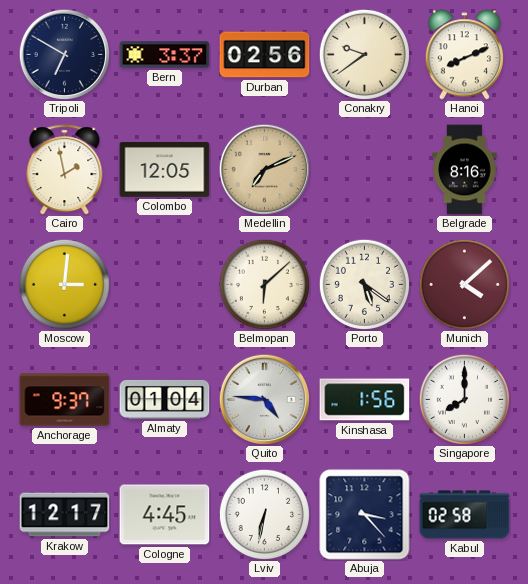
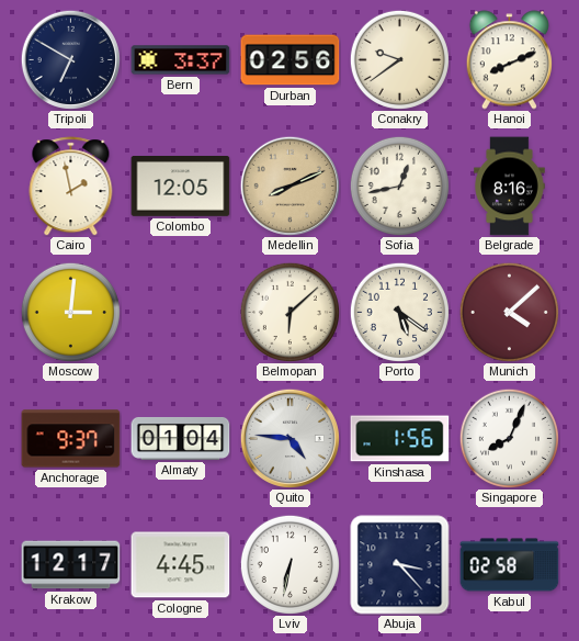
Medellin: 7:11 -> 8:11 (289, 185)
Sofia: none -> 12:43 (399, 185)
Singapore: 8:00 -> 8:04 (509, 438)
